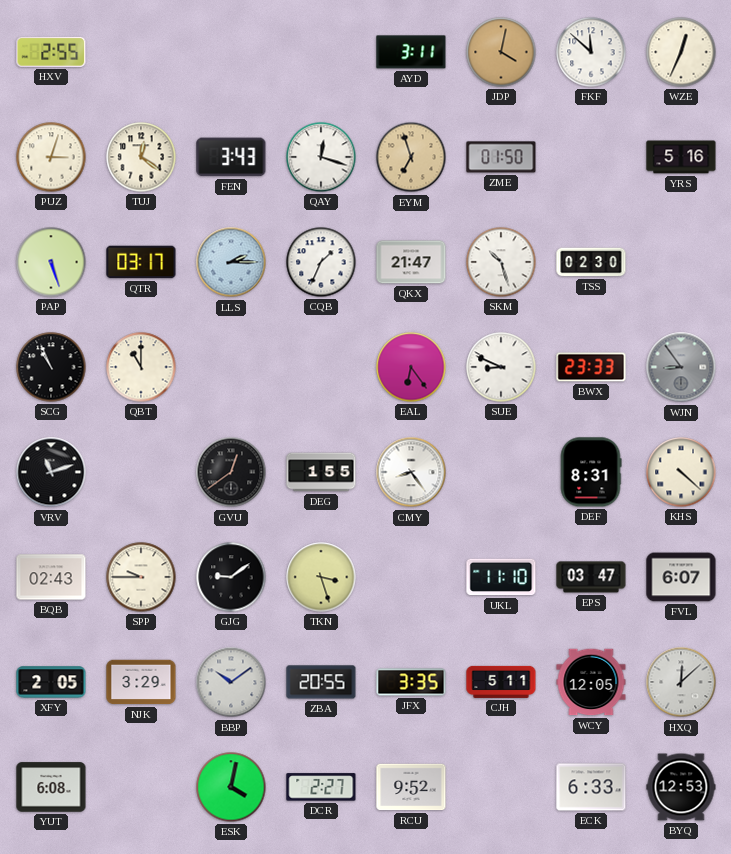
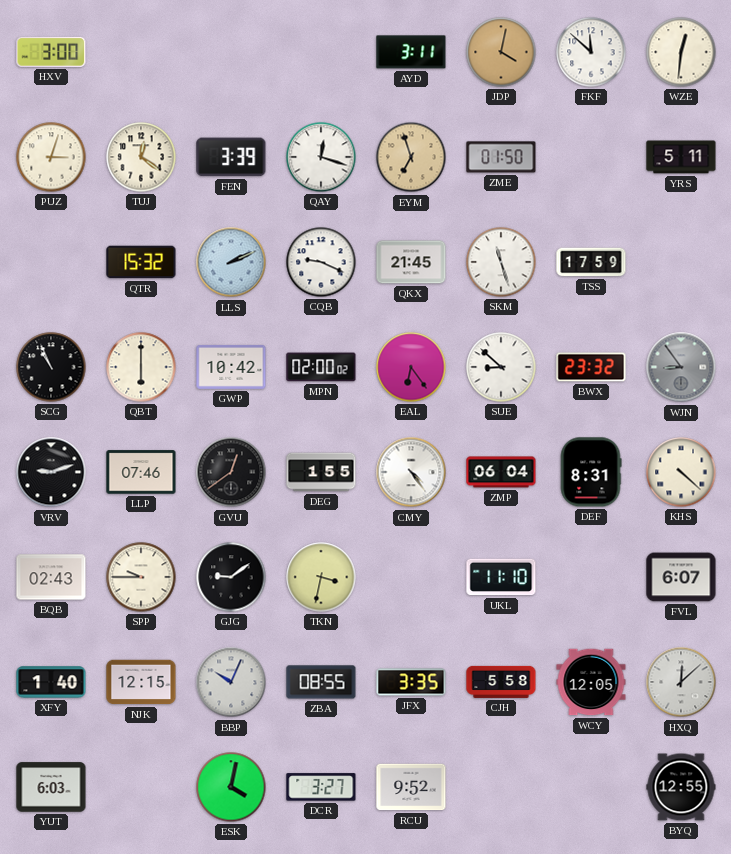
HXV: 2:55 -> 3:00 (51, 52)
WZE: 12:34 -> 12:31 (681, 52)
FEN: 3:43 -> 3:39 (231, 157)
YRS: 5:16 -> 5:11 (681, 157)
PAP: 5:27 -> none (51, 262)
QTR: 03:17 -> 15:32 (141, 262)
LLS: 2:15 -> 2:11 (231, 262)
CQB: 1:34 -> 9:19 (321, 262)
QKX: 21:47 -> 21:45 (411, 262)
SKM: 10:27 -> 11:27 (501, 262)
TSS: 02:30 -> 17:59 (591, 262)
QBT: 11:00 -> 6:00 (141, 367)
GWP: none -> 10:42 (231, 367)
MPN: none -> 02:00 (321, 367)
SUE: 8:49 -> 8:52 (501, 367)
BWX: 23:33 -> 23:32 (591, 367)
VRV: 11:12 -> 9:12 (51, 472)
LLP: none -> 07:46 (141, 472)
CMY: 8:24 -> 4:24 (411, 472)
ZMP: none -> 06:04 (501, 472)
TKN: 3:27 -> 3:32 (321, 577)
EPS: 03:47 -> none (591, 577)
XFY: 2:05 -> 1:40 (51, 682)
NJK: 3:29 -> 12:15 (141, 682)
BBP: 10:09 -> 10:04 (231, 682)
ZBA: 20:55 -> 08:55 (321, 682)
CJH: 5:11 -> 5:58 (501, 682)
YUT: 6:08 -> 6:03 (51, 787)
DCR: 2:27 -> 3:27 (321, 787)
ECK: 6:33 -> none (591, 787)
BYQ: 12:53 -> 12:55 (681, 787)
